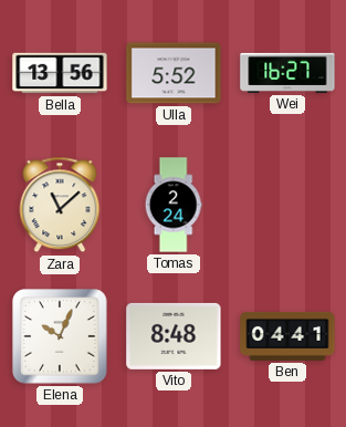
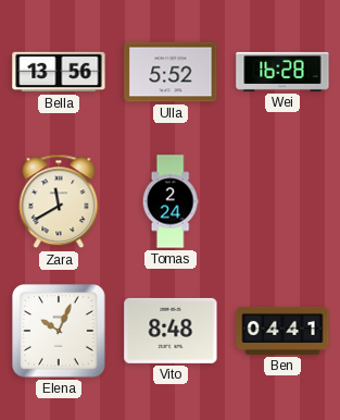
Wei: 16:27 -> 16:28 (282, 72)
Zara: 11:08 -> 11:40 (59, 201)
